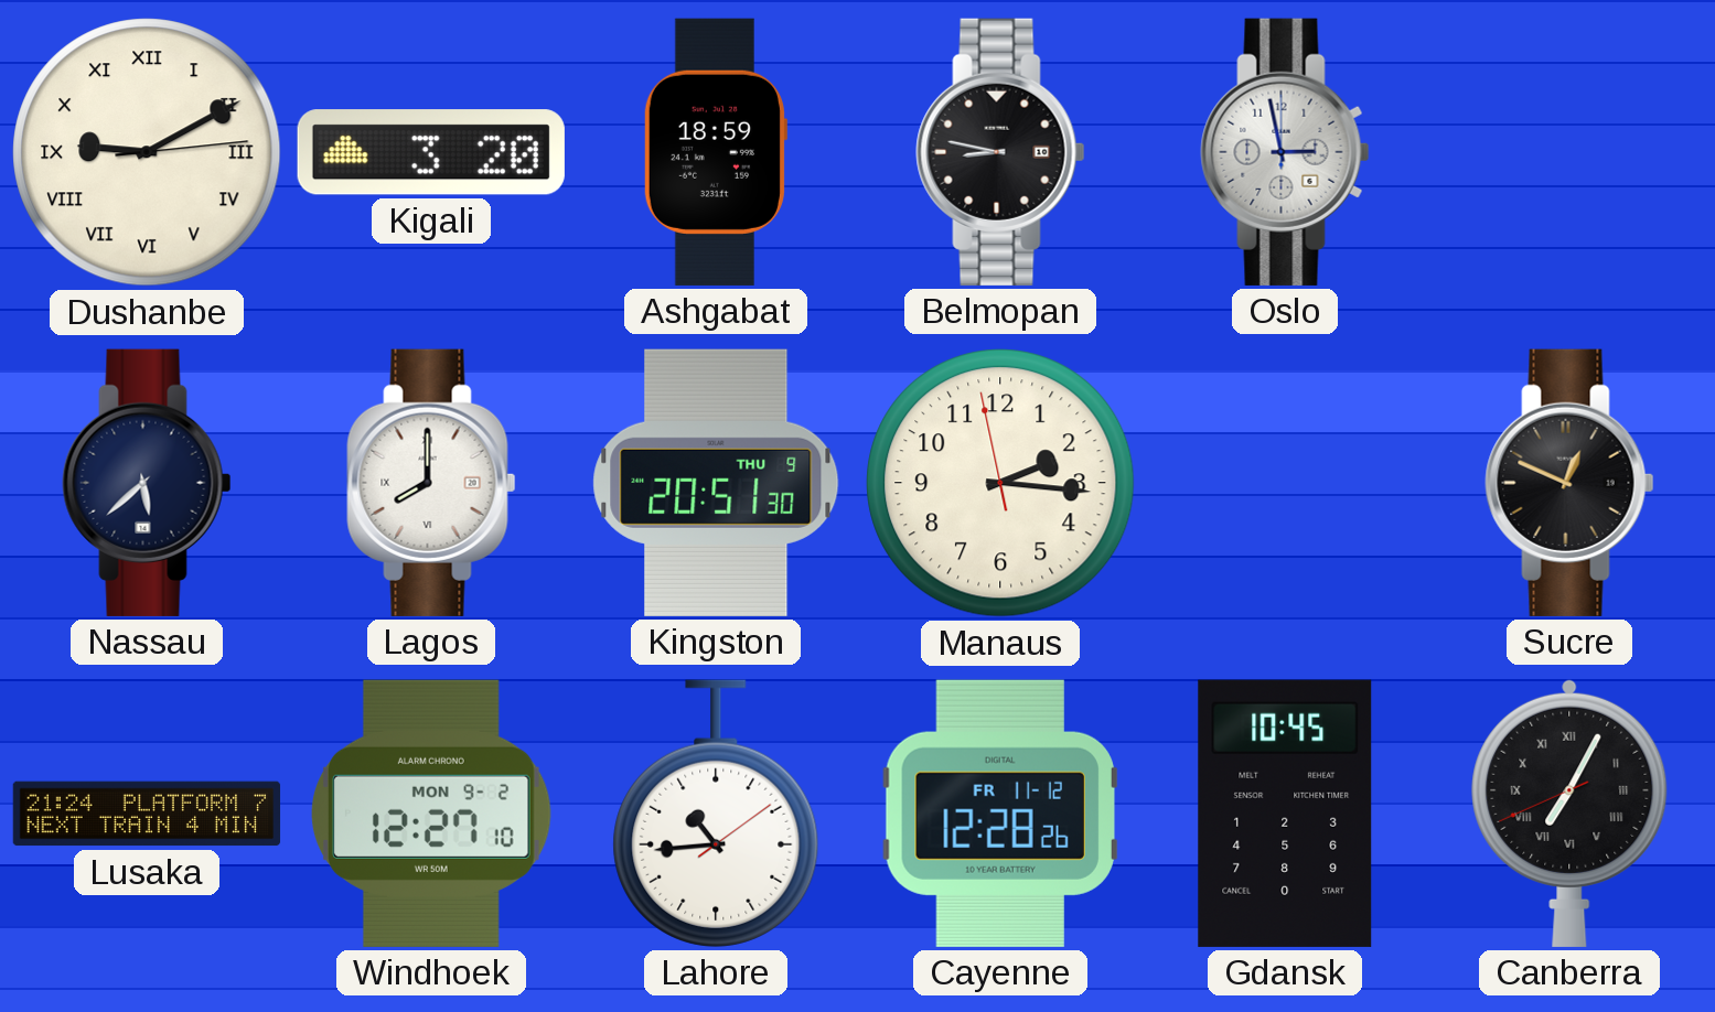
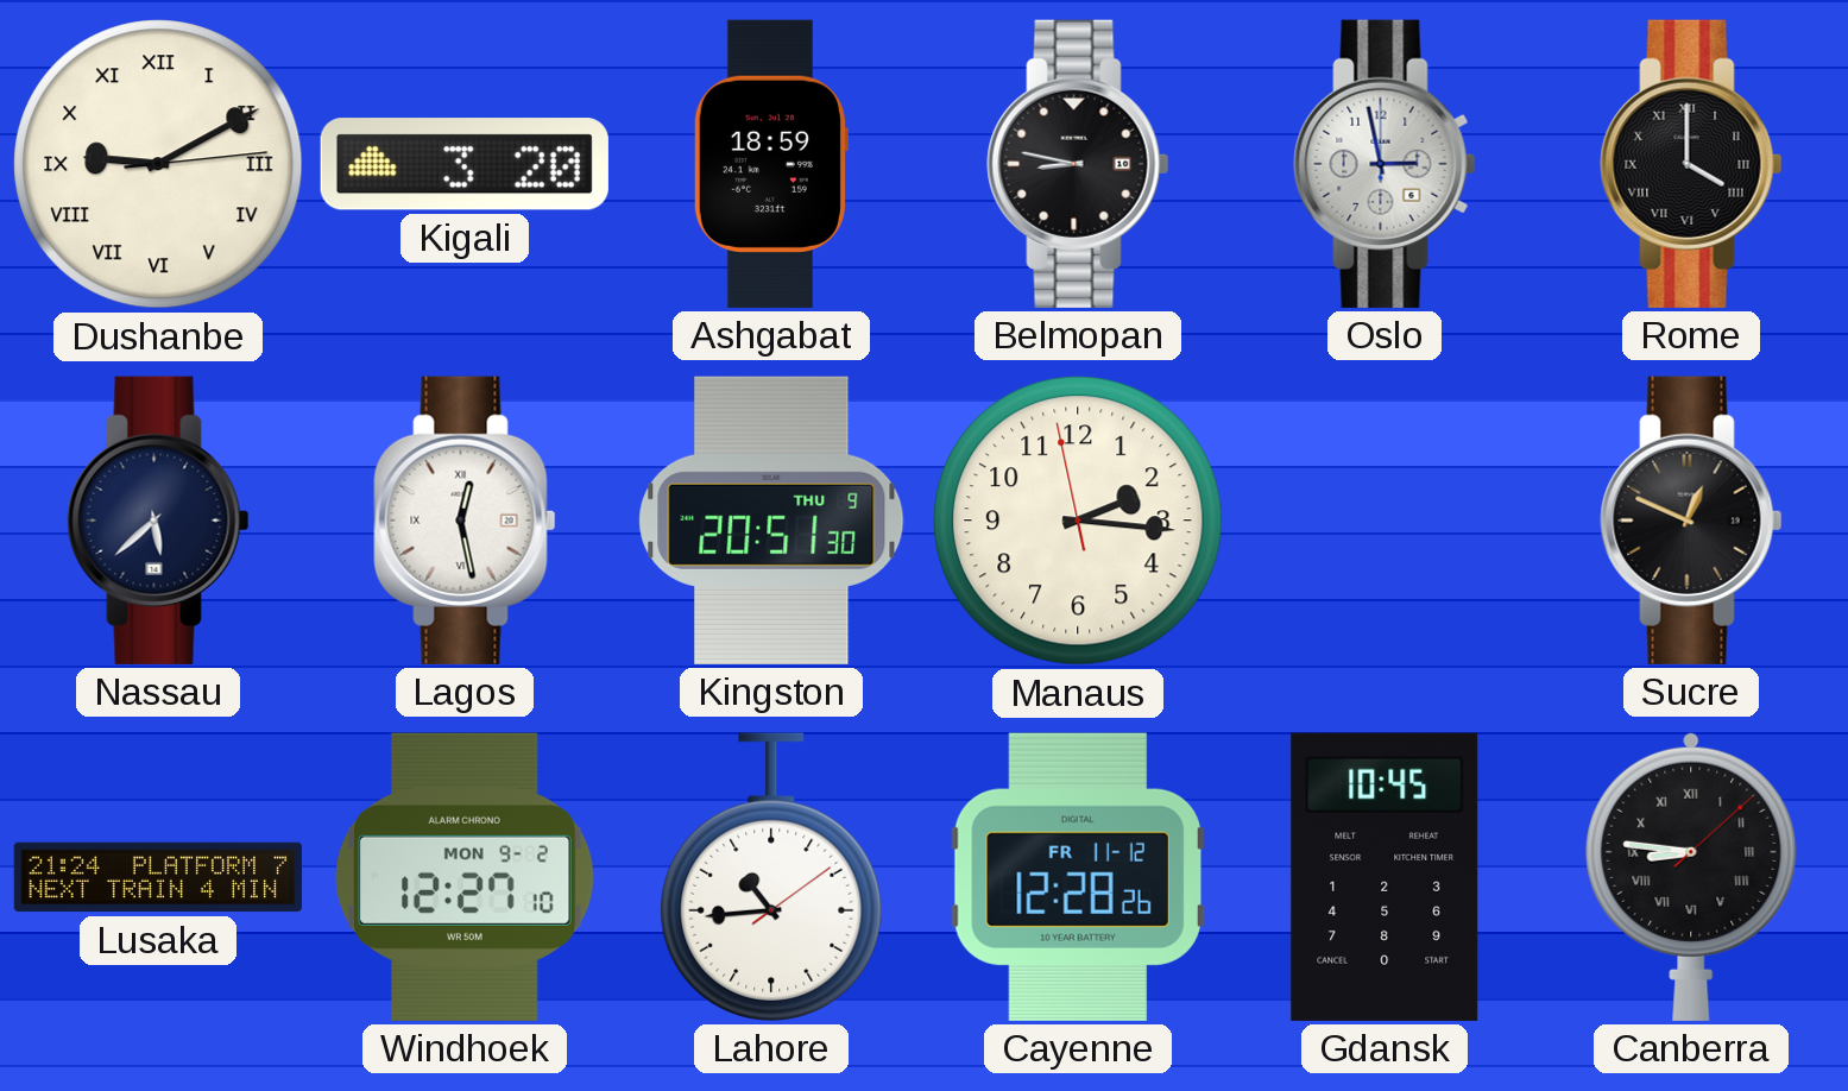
Rome: none -> 4:00 (1691, 164)
Lagos: 8:00 -> 12:28 (465, 521)
Canberra: 7:04 -> 8:46 (1691, 876)
